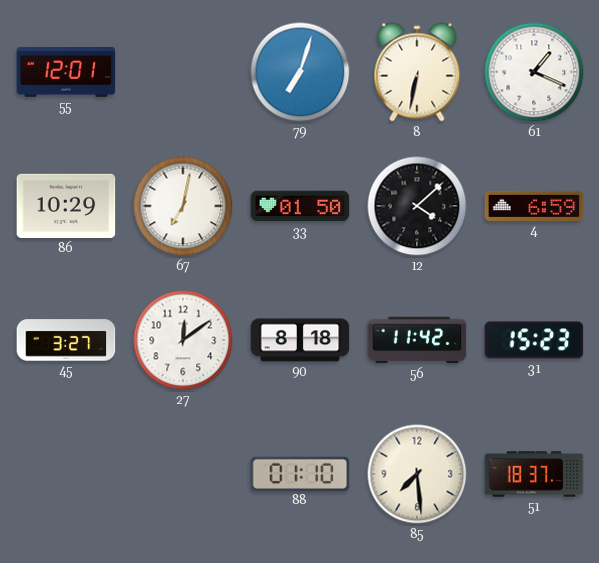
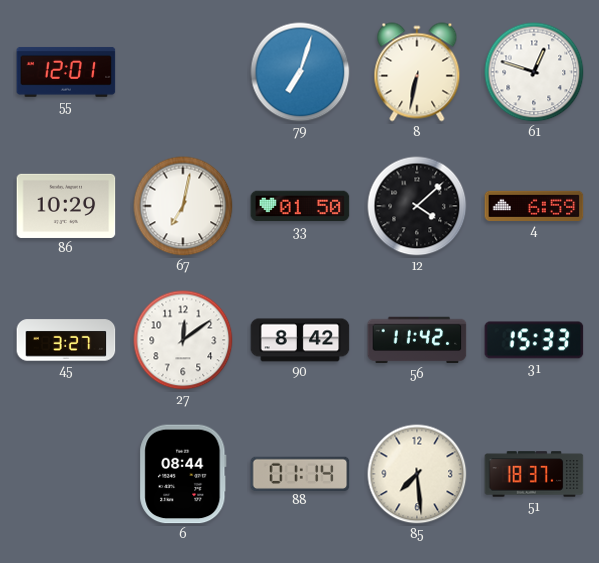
61: 1:19 -> 12:48 (534, 72)
90: 8:18 -> 8:42 (300, 340)
31: 15:23 -> 15:33 (534, 340)
6: none -> 08:44 (183, 474)
88: 01:10 -> 01:14 (300, 473)
